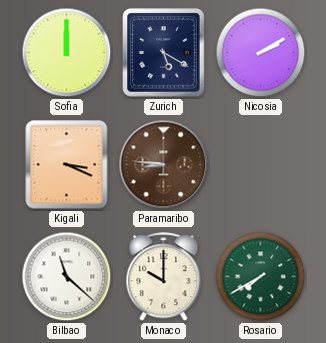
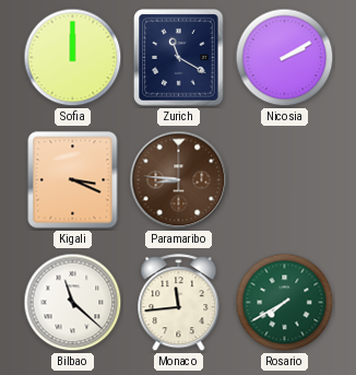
Zurich: 5:20 -> 11:20 (179, 58)
Monaco: 10:00 -> 11:44 (179, 303)
